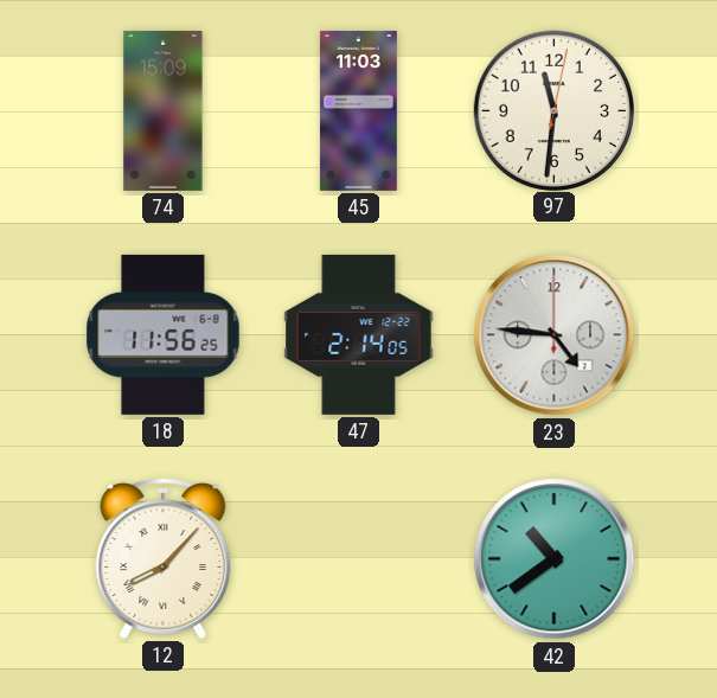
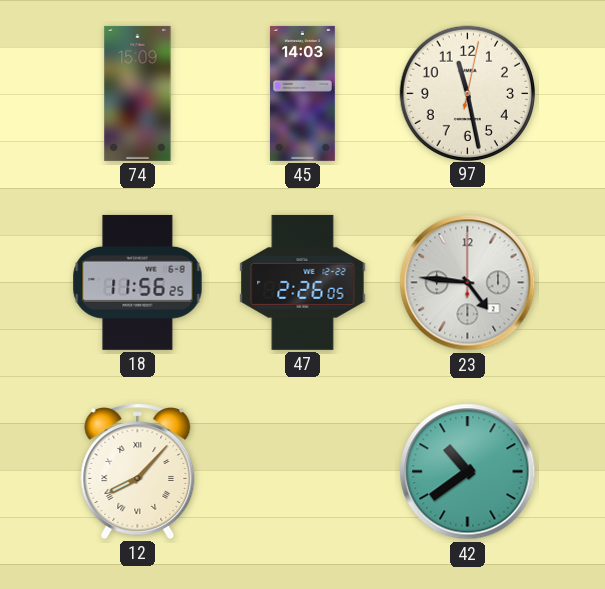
45: 11:03 -> 14:03 (302, 93)
97: 11:31 -> 11:28 (467, 93)
47: 2:14 -> 2:26 (303, 282)
